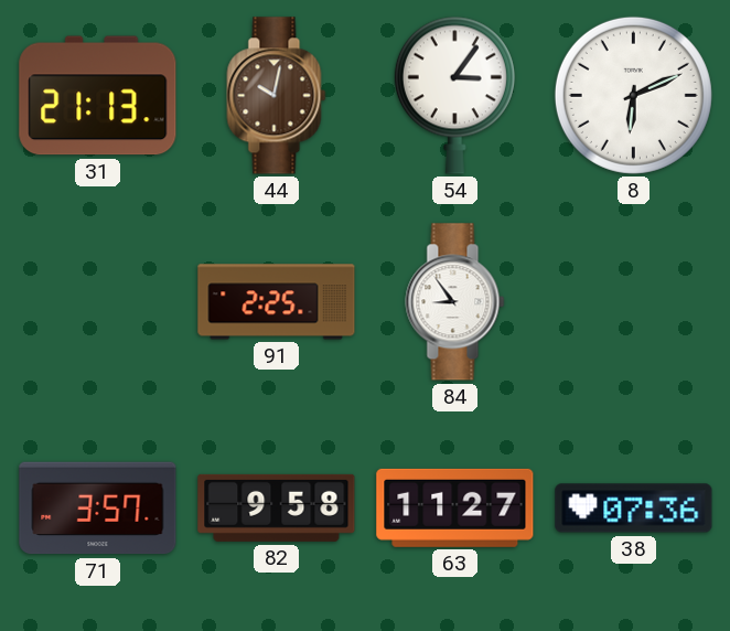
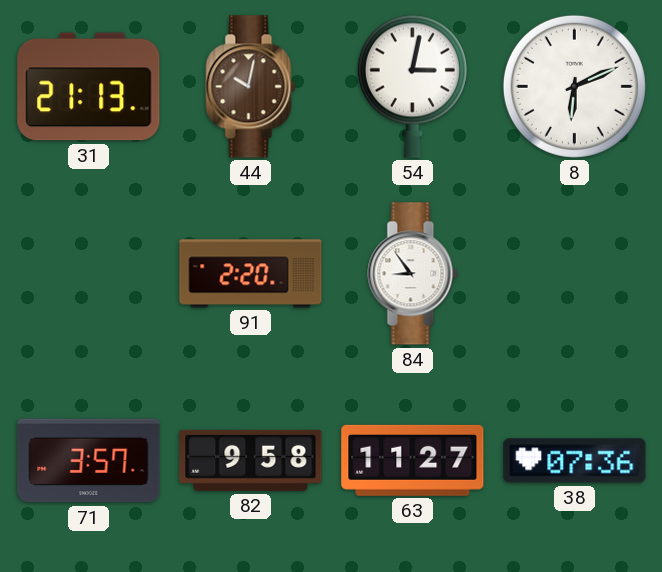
54: 3:06 -> 3:02 (412, 86)
91: 2:25 -> 2:20 (251, 274)
